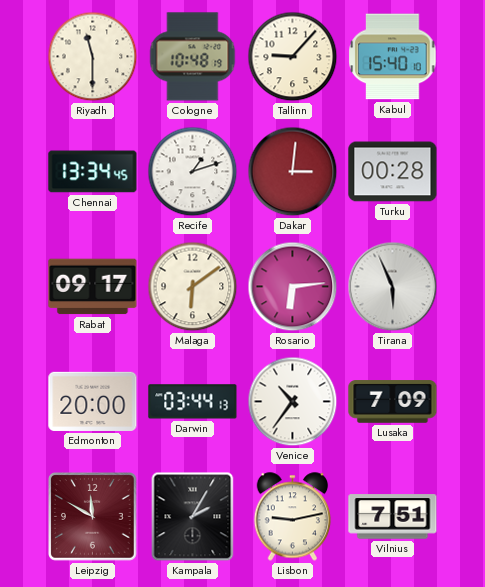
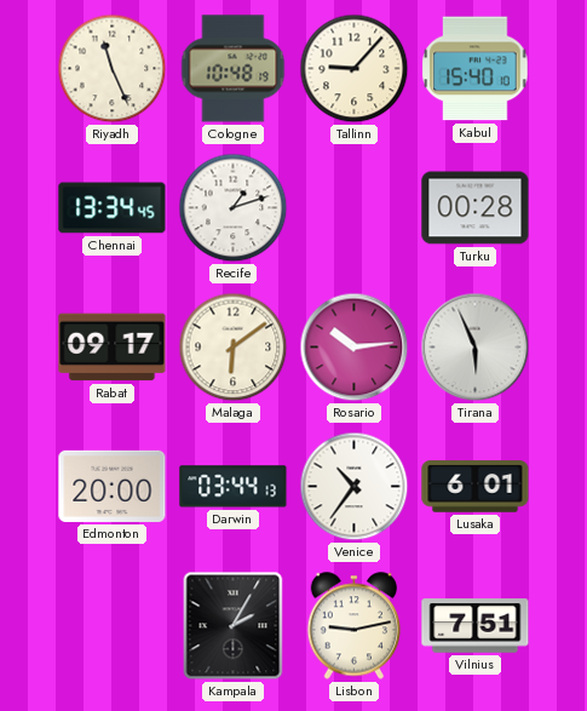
Riyadh: 11:30 -> 11:26 (113, 69)
Dakar: 3:01 -> none (293, 172)
Rosario: 6:14 -> 10:14 (355, 348)
Lusaka: 7:09 -> 6:01 (476, 487)
Leipzig: 11:50 -> none (93, 517)
